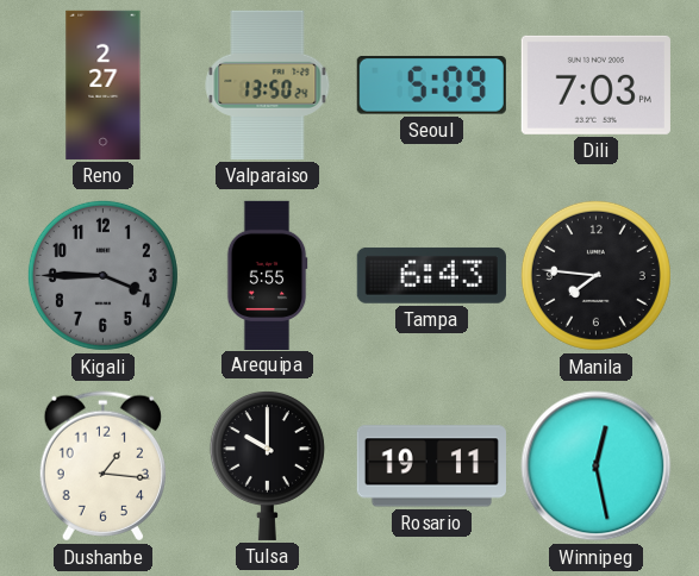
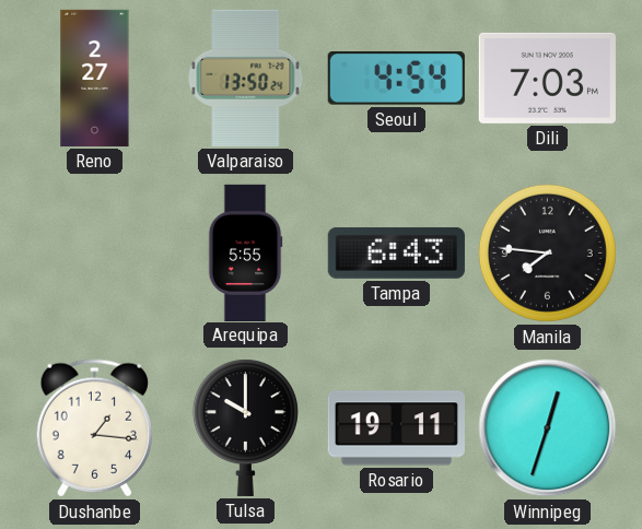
Seoul: 5:09 -> 4:54 (396, 79)
Kigali: 3:45 -> none (102, 275)
Winnipeg: 12:28 -> 12:33 (548, 428)
